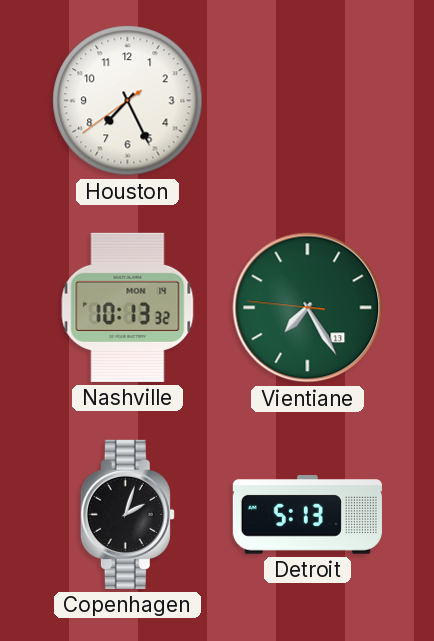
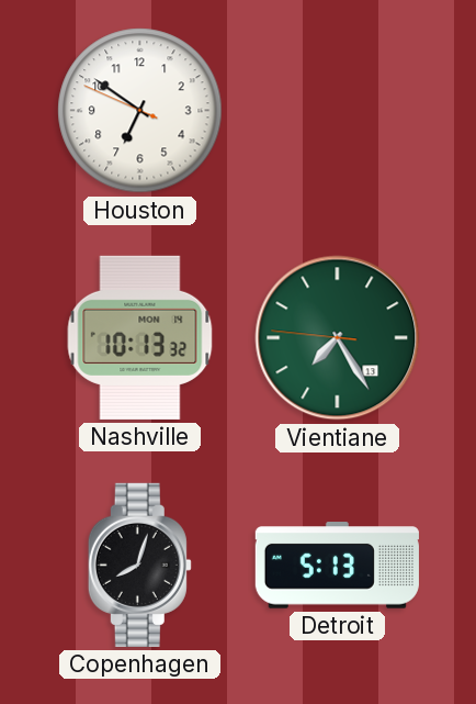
Houston: 7:25 -> 6:50 (140, 111)
Copenhagen: 2:03 -> 8:03 (139, 565)
